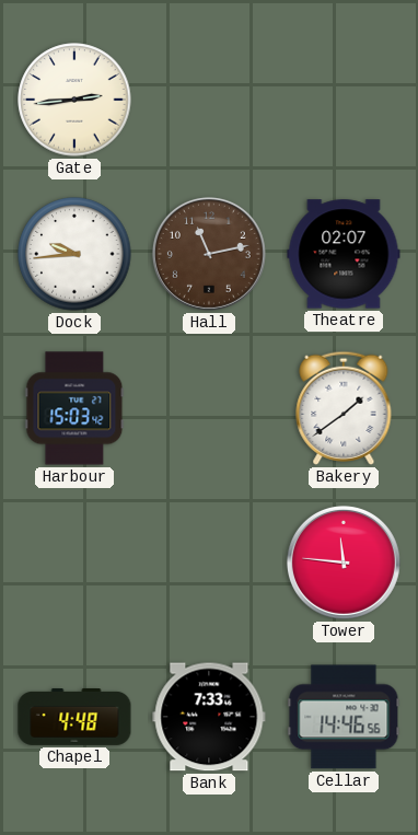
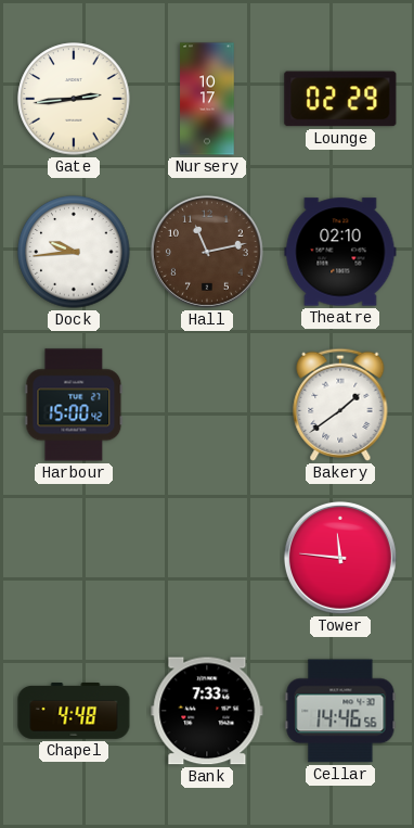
Nursery: none -> 10:17 (207, 99)
Lounge: none -> 02:29 (340, 99)
Theatre: 02:07 -> 02:10 (340, 252)
Harbour: 15:03 -> 15:00 (74, 405)
